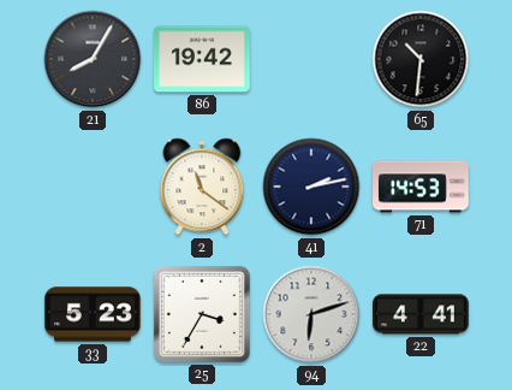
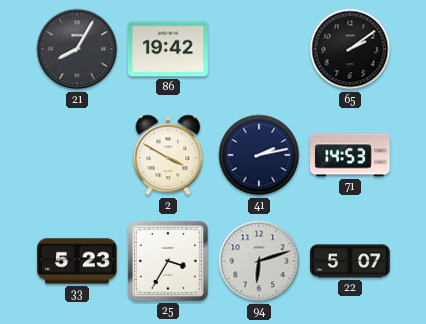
65: 10:31 -> 2:09 (350, 49)
2: 11:21 -> 3:50 (168, 155)
22: 4:41 -> 5:07 (351, 261)
